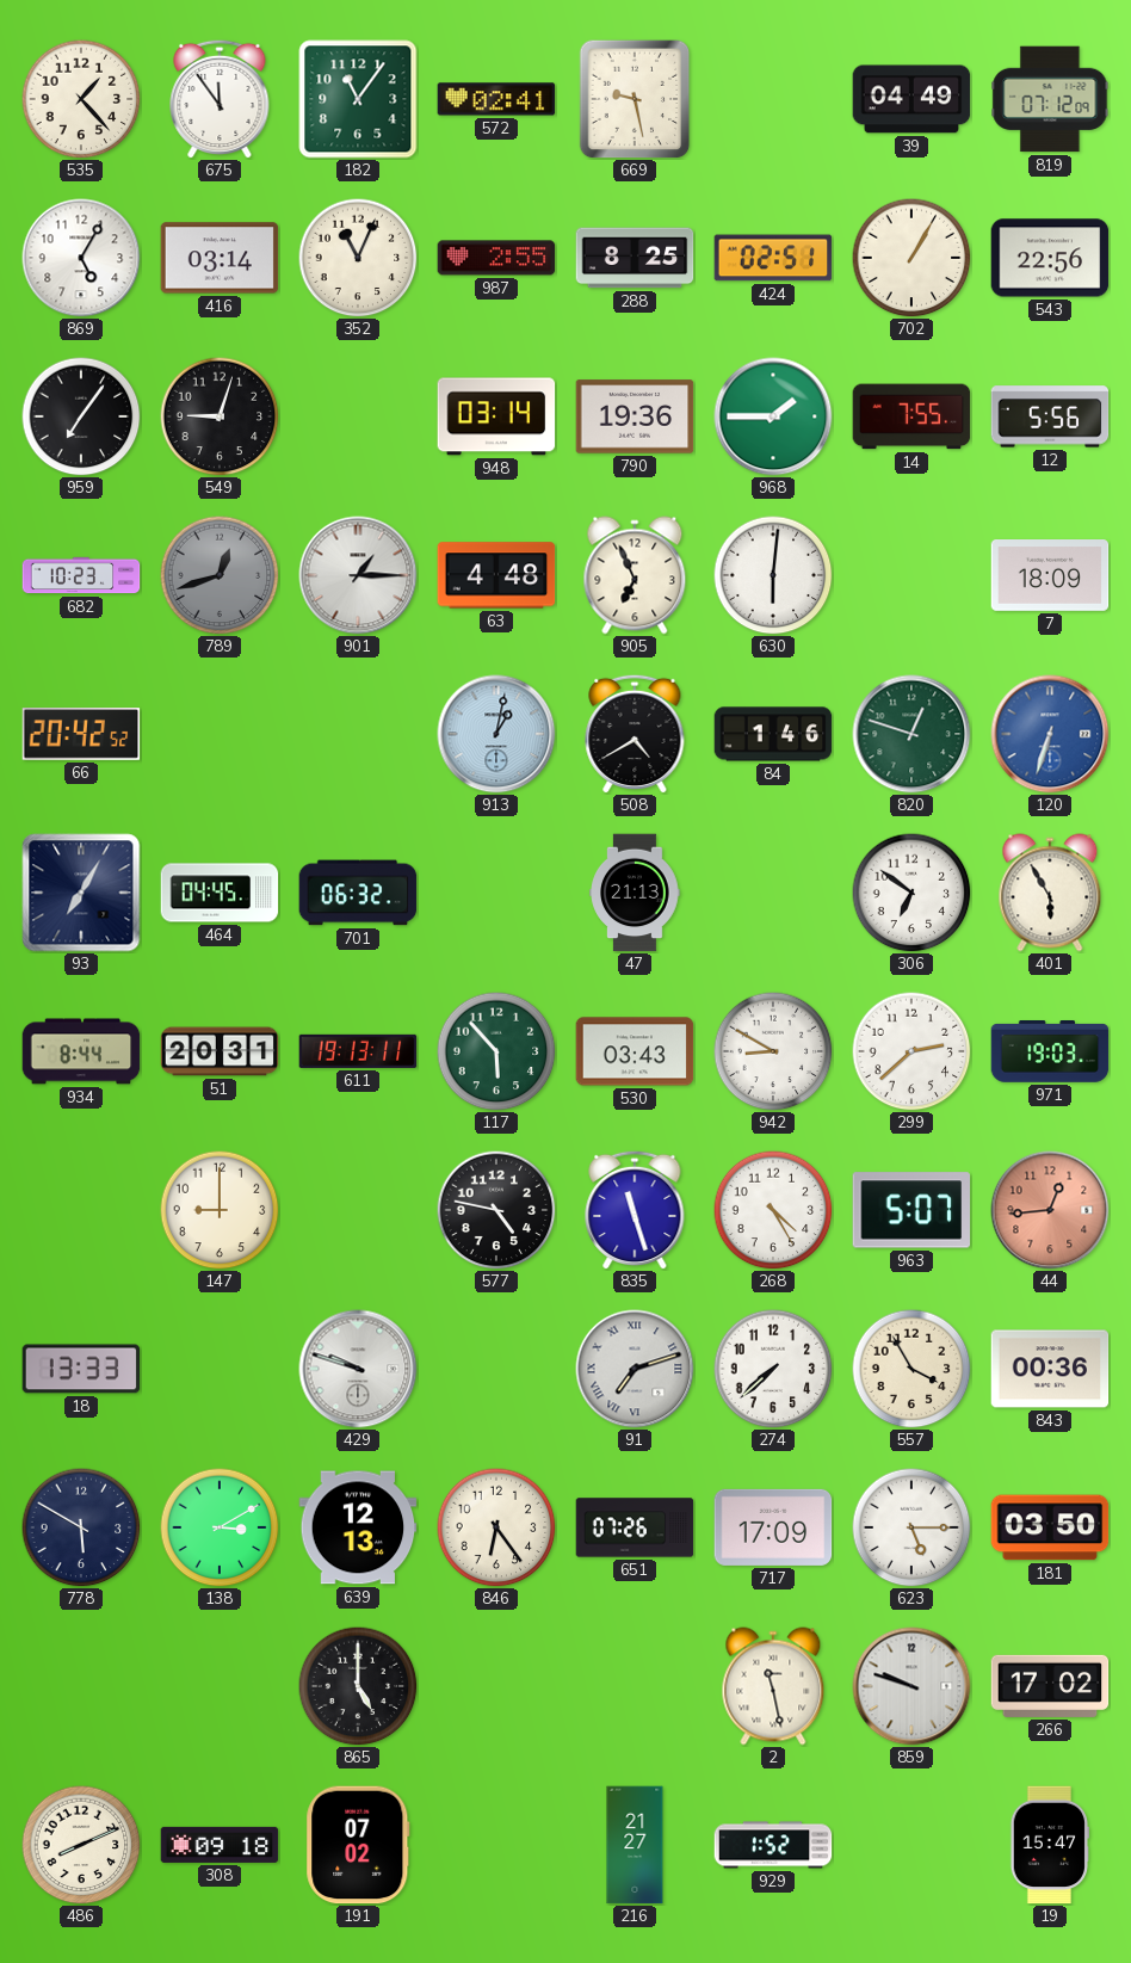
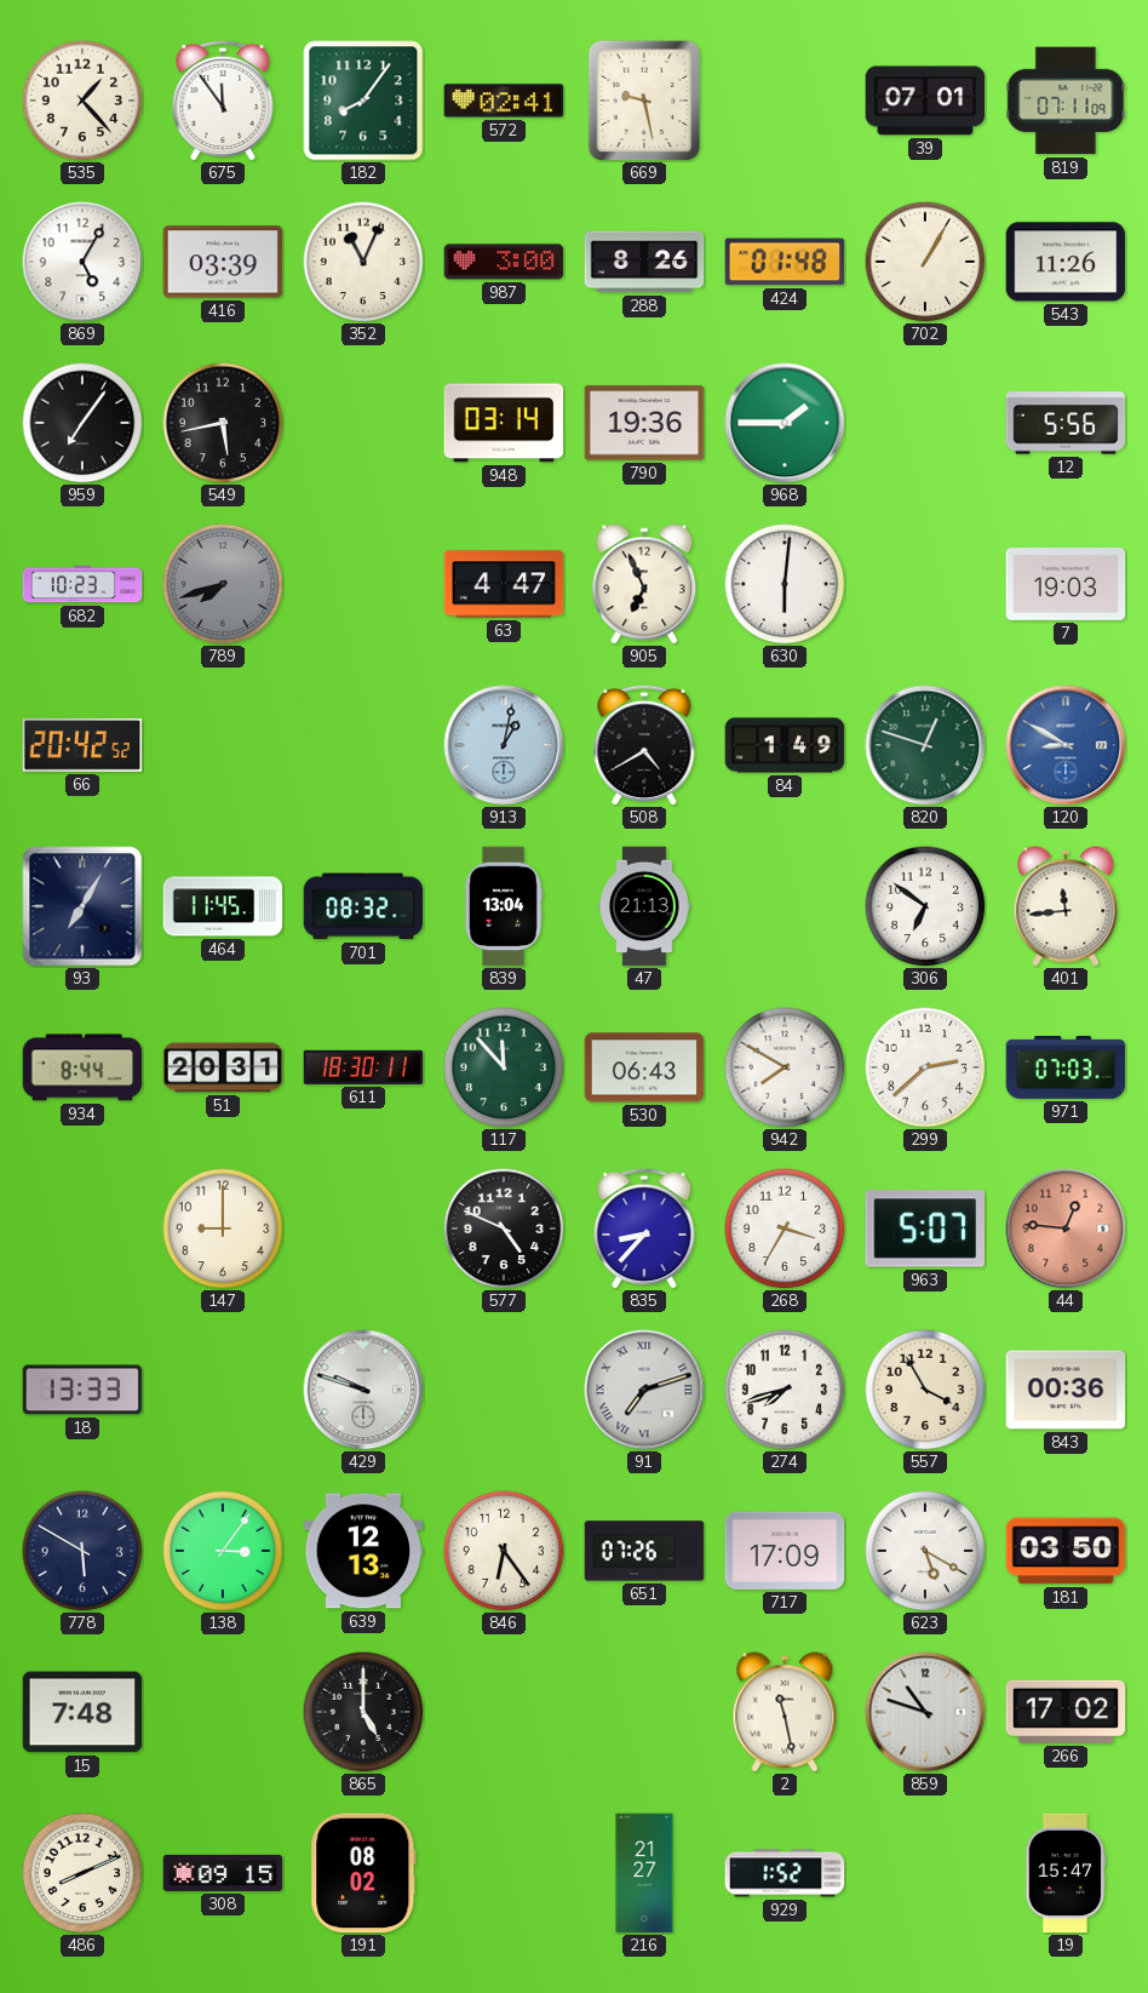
182: 11:06 -> 8:06 (363, 101)
39: 04:49 -> 07:01 (925, 101)
819: 07:12 -> 07:11 (1066, 101)
416: 03:14 -> 03:39 (223, 262)
987: 2:55 -> 3:00 (504, 262)
288: 8:25 -> 8:26 (644, 262)
424: 02:51 -> 01:48 (785, 262)
543: 22:56 -> 11:26 (1066, 262)
549: 9:03 -> 5:43 (223, 423)
14: 7:55 -> none (911, 416)
789: 12:42 -> 7:42 (223, 584)
901: 1:15 -> none (358, 575)
63: 4:48 -> 4:47 (504, 584)
7: 18:09 -> 19:03 (1066, 585)
84: 1:46 -> 1:49 (785, 745)
120: 6:33 -> 8:50 (1066, 745)
464: 04:45 -> 11:45 (223, 906)
701: 06:32 -> 08:32 (363, 906)
839: none -> 13:04 (504, 906)
401: 5:55 -> 11:44 (1066, 906)
611: 19:13 -> 18:30 (363, 1067)
117: 5:53 -> 11:53 (504, 1067)
530: 03:43 -> 06:43 (644, 1067)
942: 8:50 -> 7:50 (785, 1067)
971: 19:03 -> 07:03 (1066, 1069)
577: 4:47 -> 4:49 (504, 1229)
835: 11:27 -> 8:37 (644, 1229)
268: 4:25 -> 3:35 (785, 1229)
44: 12:44 -> 12:46 (1066, 1229)
274: 7:38 -> 7:42 (785, 1390)
138: 3:10 -> 3:06 (223, 1551)
623: 5:15 -> 5:20 (925, 1551)
15: none -> 7:48 (82, 1712)
859: 9:48 -> 10:48 (925, 1712)
308: 09:18 -> 09:15 (223, 1873)
191: 07:02 -> 08:02 (363, 1873)
